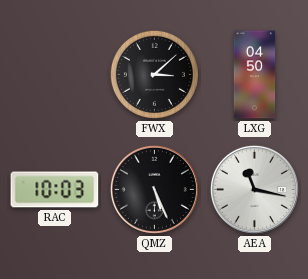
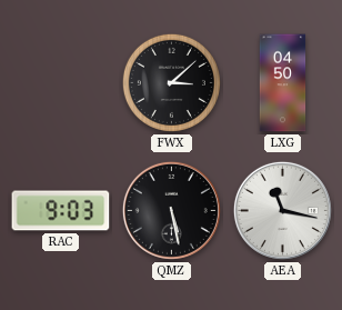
RAC: 10:03 -> 9:03 (61, 211)
QMZ: 5:26 -> 5:28 (171, 210)
